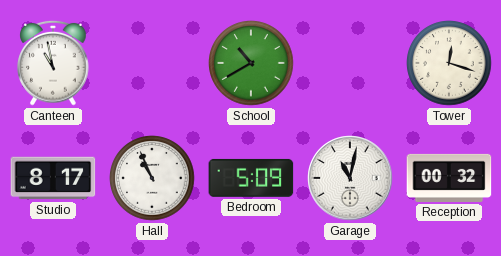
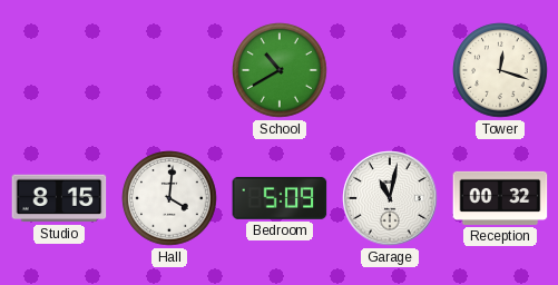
Canteen: 10:58 -> none (53, 63)
Studio: 8:17 -> 8:15 (59, 198)
Hall: 10:56 -> 4:01 (169, 198)
